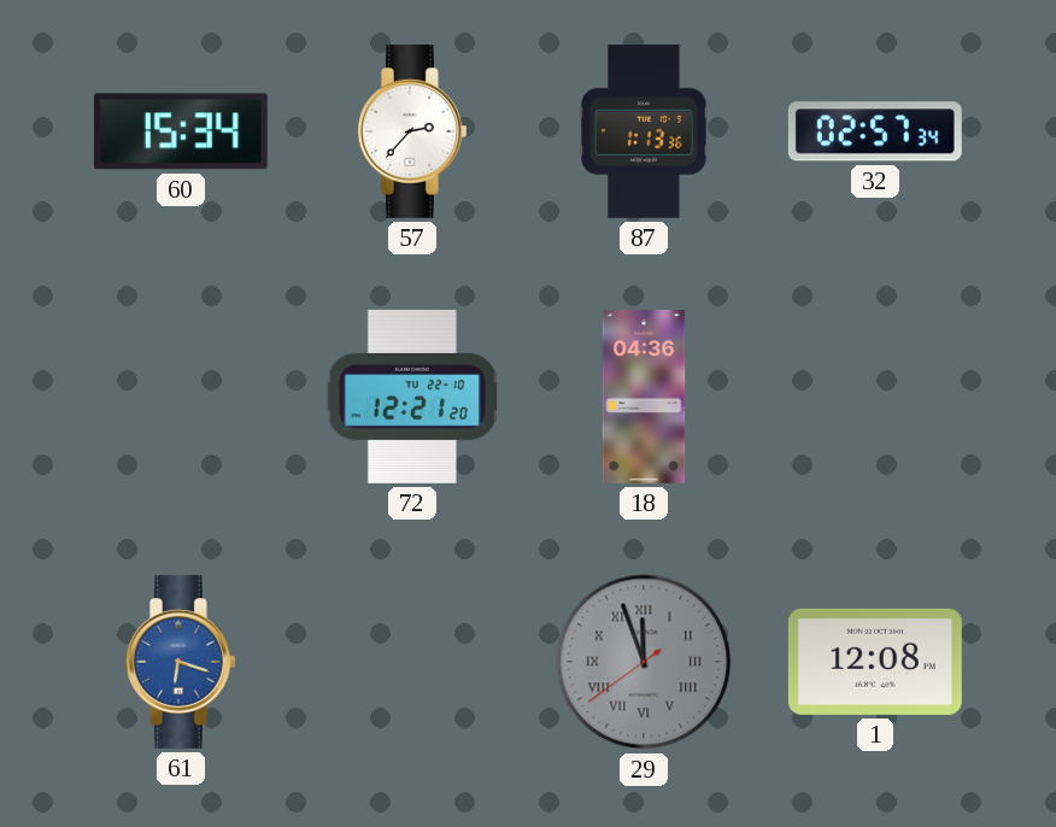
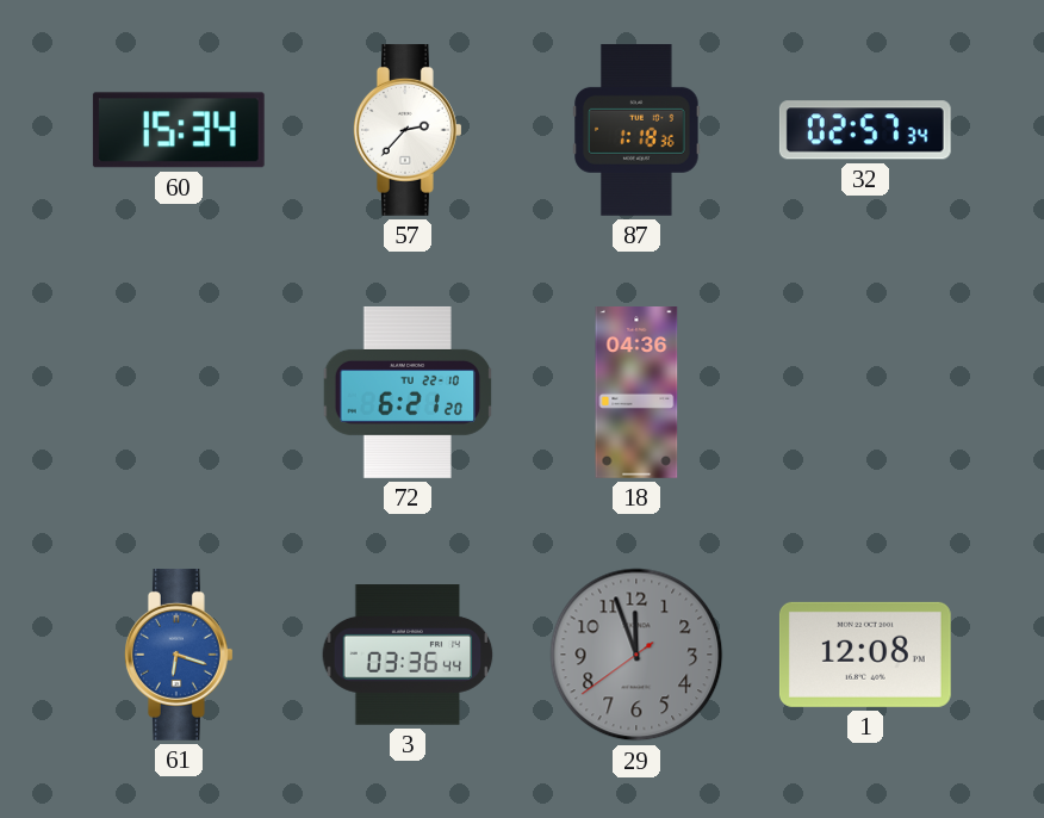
87: 1:13 -> 1:18 (636, 130)
72: 12:21 -> 6:21 (408, 392)
3: none -> 03:36 (408, 656)
29 numerals: Roman -> Arabic (636, 655)
